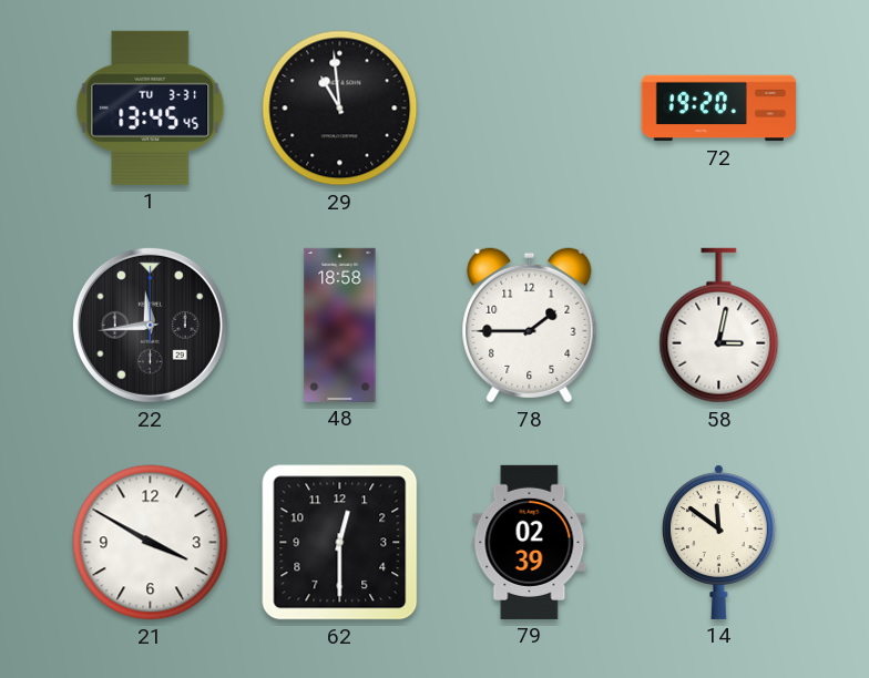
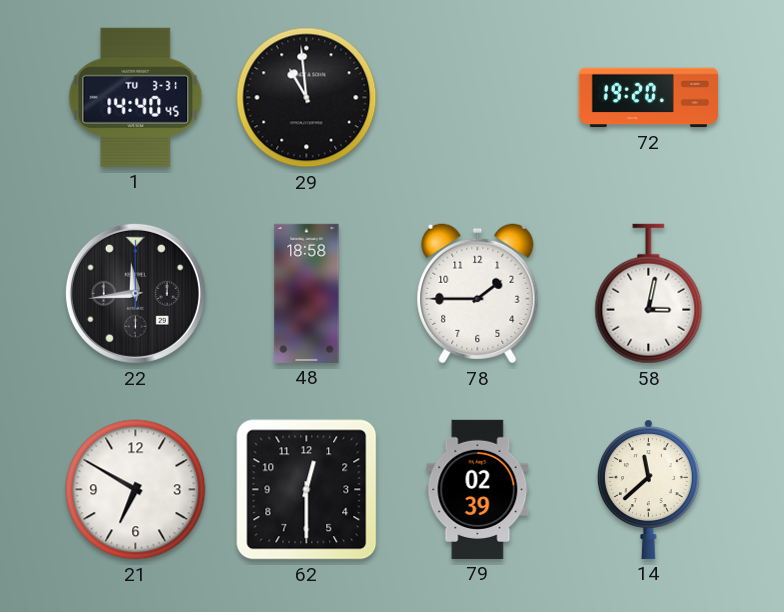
1: 13:45 -> 14:40 (136, 97)
21: 3:50 -> 6:50 (136, 490)
14: 11:51 -> 11:38 (648, 489)
